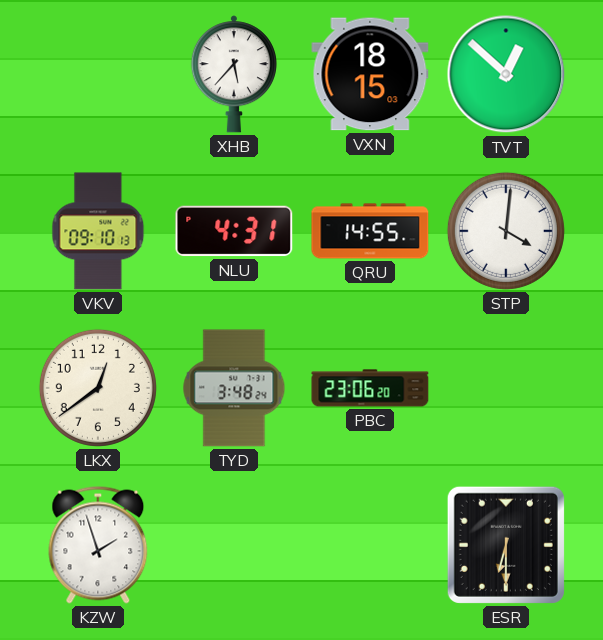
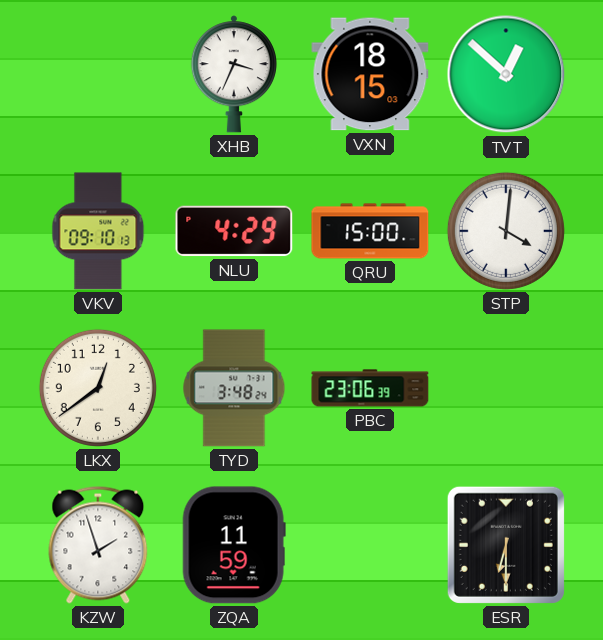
XHB: 5:37 -> 3:34 (234, 74)
NLU: 4:31 -> 4:29 (234, 231)
QRU: 14:55 -> 15:00 (370, 231)
PBC: 23:06:20 -> 23:06:39 (370, 388)
ZQA: none -> 11:59 (234, 545)
